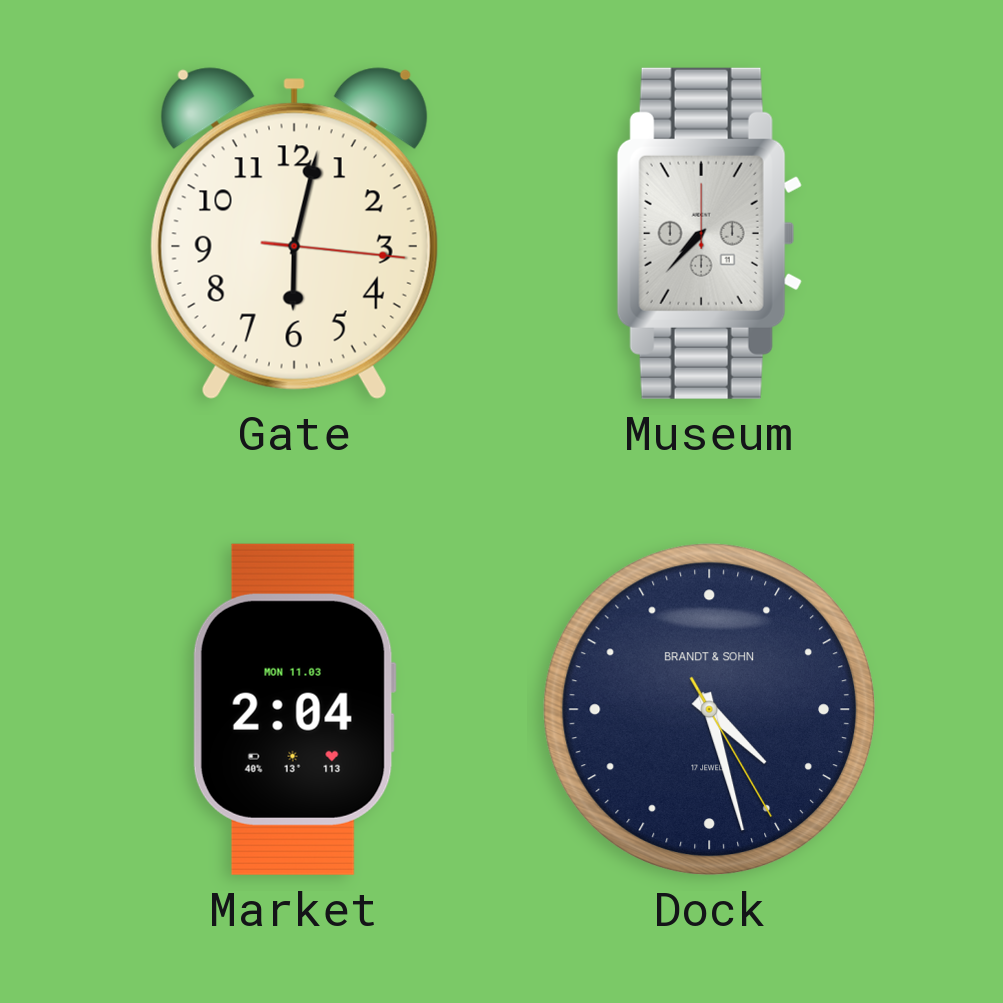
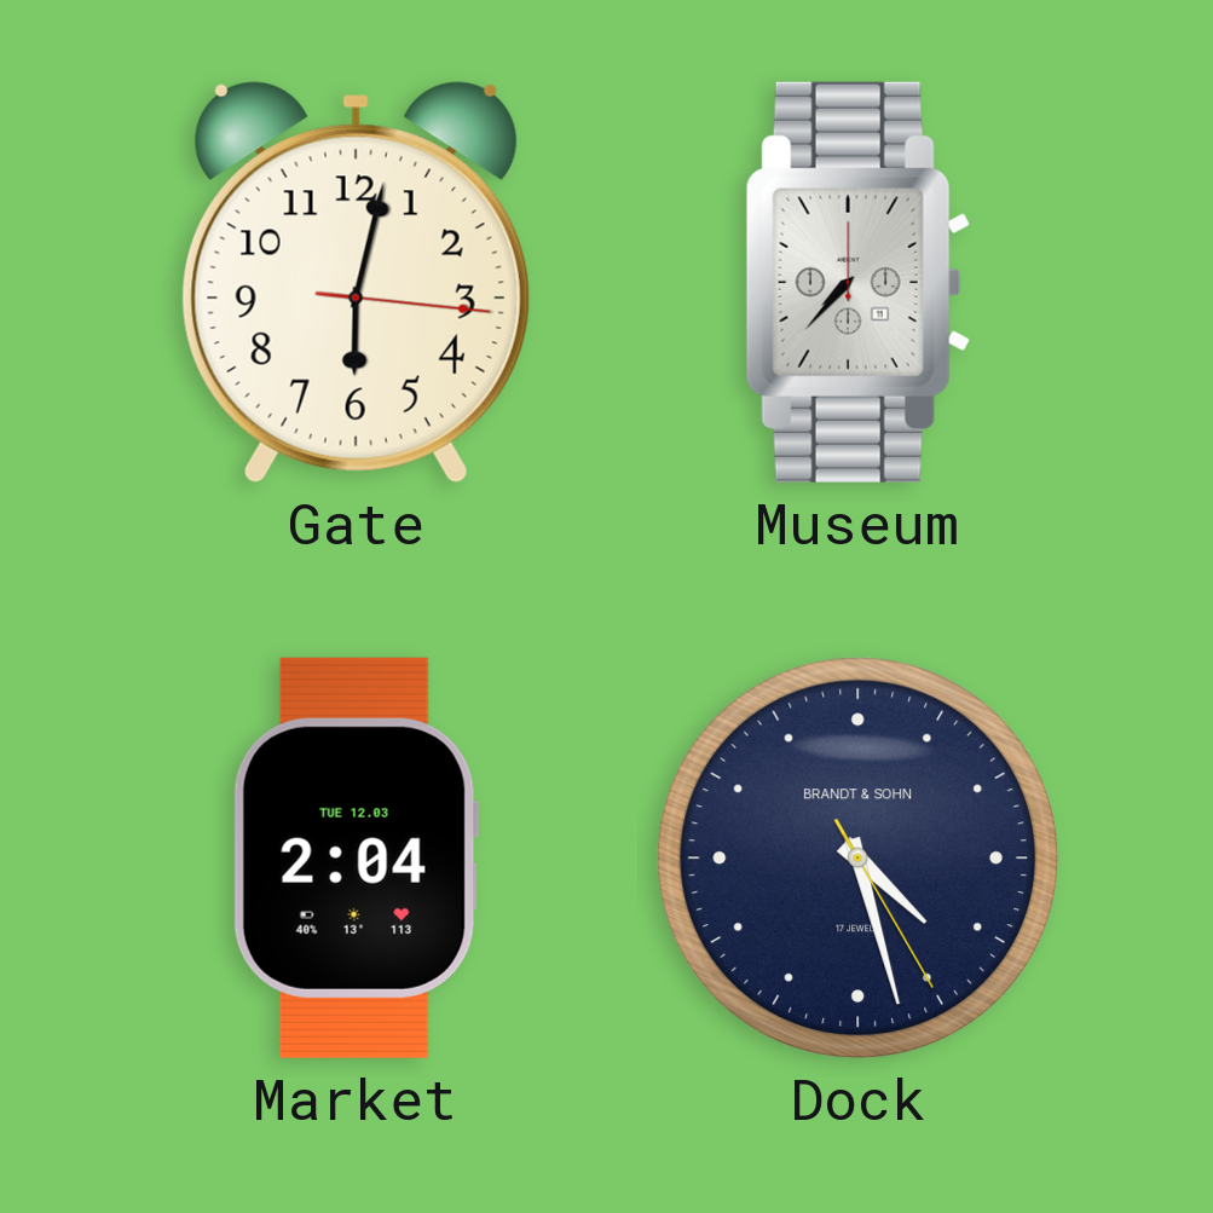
Market date: MON 11.03 -> TUE 12.03 (356, 857)
